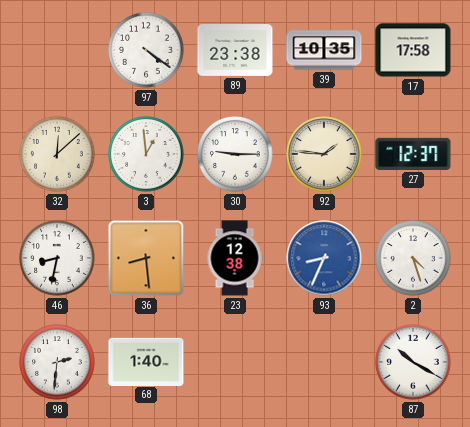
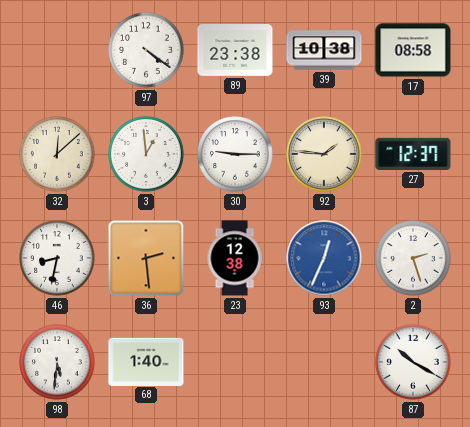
39: 10:35 -> 10:38 (324, 50)
17: 17:58 -> 08:58 (413, 50)
36: 8:29 -> 2:29 (146, 258)
93: 8:34 -> 12:34 (324, 258)
2: 4:27 -> 2:27 (413, 258)
98: 2:31 -> 5:31 (57, 362)
